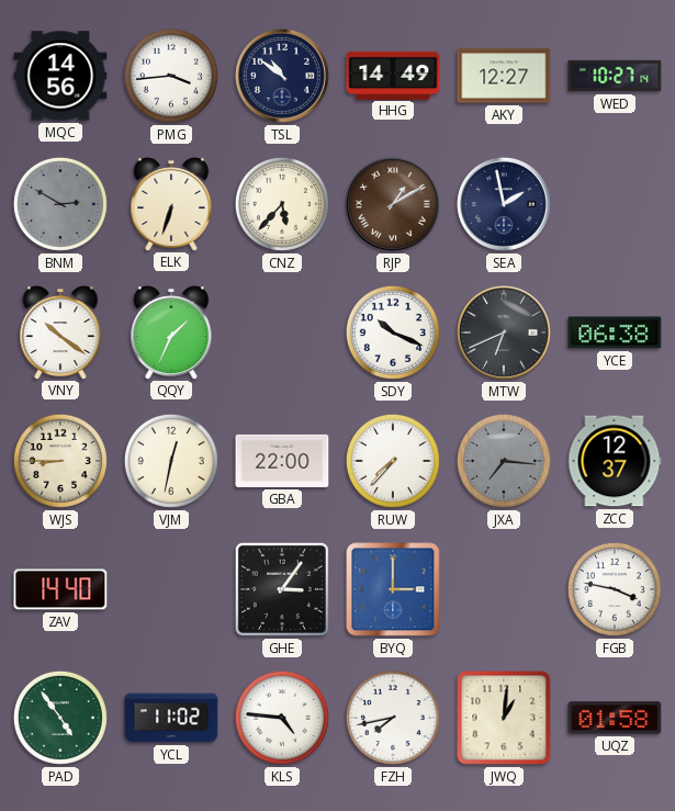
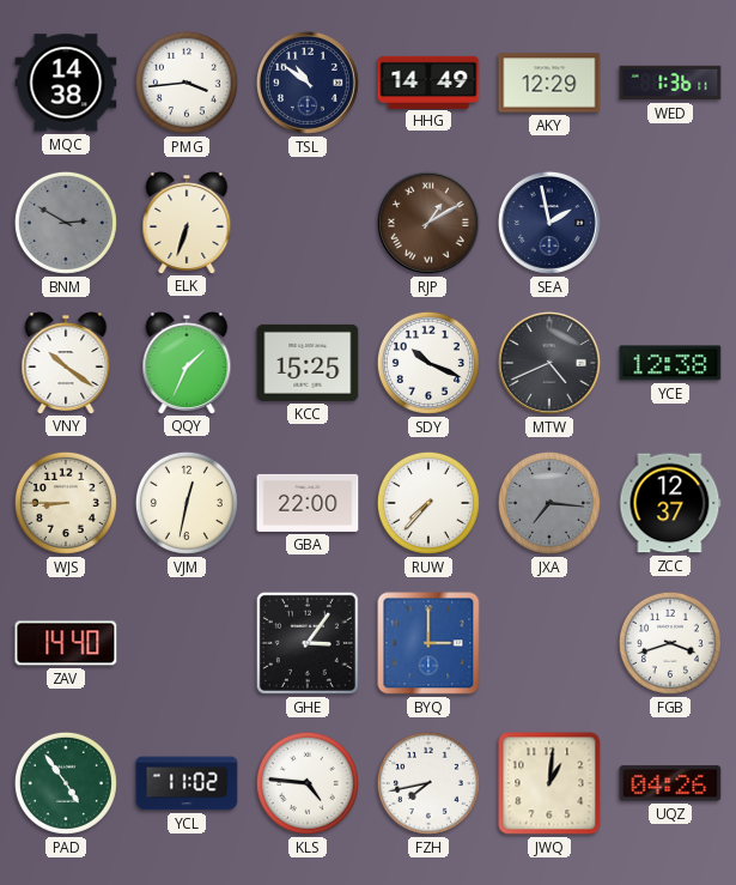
MQC: 14:56 -> 14:38 (66, 83)
AKY: 12:27 -> 12:29 (549, 83)
WED: 10:27 -> 1:36 (670, 83)
CNZ: 5:37 -> none (282, 204)
KCC: none -> 15:25 (308, 363)
MTW: 6:41 -> 4:41 (549, 363)
YCE: 06:38 -> 12:38 (670, 363)
FGB: 3:47 -> 3:42 (670, 643)
UQZ: 01:58 -> 04:26 (670, 783)
